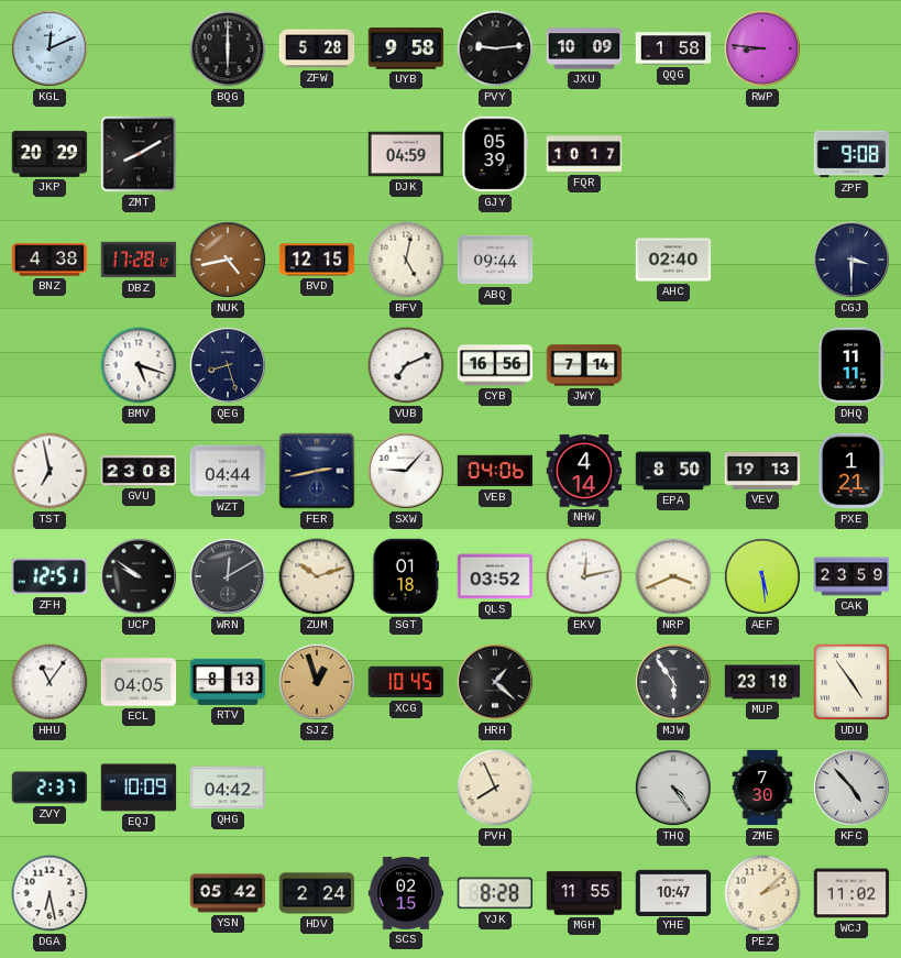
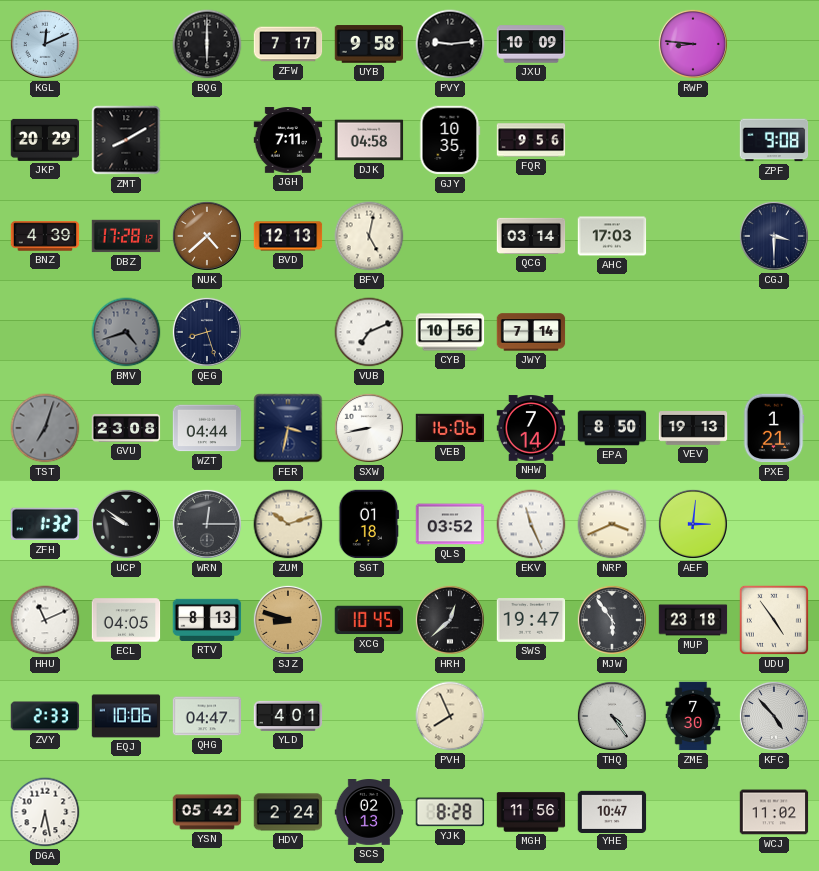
ZFW: 5:28 -> 7:17 (288, 44)
QQG: 1:58 -> none (673, 48)
JGH: none -> 7:11 (288, 140)
DJK: 04:59 -> 04:58 (369, 140)
GJY: 05:39 -> 10:35 (450, 140)
FQR: 10:17 -> 9:56 (531, 140)
BNZ: 4:38 -> 4:39 (45, 236)
NUK: 4:43 -> 4:38 (207, 236)
BVD: 12:15 -> 12:13 (288, 236)
ABQ: 09:44 -> none (495, 260)
QCG: none -> 03:14 (531, 236)
AHC: 02:40 -> 17:03 (612, 236)
BMV: 5:18 -> 4:42 (126, 332)
BMV dial: white -> grey (126, 332)
CYB: 16:56 -> 10:56 (450, 332)
DHQ: 11:11 -> none (850, 365)
TST: 6:58 -> 7:03 (45, 428)
TST dial: white -> grey (45, 428)
FER: 2:43 -> 3:32 (288, 428)
SXW: 9:07 -> 8:43 (369, 428)
VEB: 04:06 -> 16:06 (450, 428)
NHW: 4:14 -> 7:14 (531, 428)
ZFH: 12:51 -> 1:32 (44, 524)
WRN: 12:10 -> 12:15 (207, 524)
EKV: 12:13 -> 11:26 (531, 524)
AEF: 5:29 -> 3:01 (693, 524)
CAK: 23:59 -> none (851, 576)
HHU: 11:06 -> 11:11 (45, 620)
SJZ: 12:57 -> 8:48 (288, 620)
HRH: 1:22 -> 12:38 (450, 620)
SWS: none -> 19:47 (531, 621)
ZVY: 2:37 -> 2:33 (45, 716)
EQJ: 10:09 -> 10:06 (126, 716)
QHG: 04:42 -> 04:47 (207, 716)
YLD: none -> 4:01 (288, 716)
SCS: 02:15 -> 02:13 (369, 813)
MGH: 11:55 -> 11:56 (531, 812)
PEZ: 2:08 -> none (762, 893)
